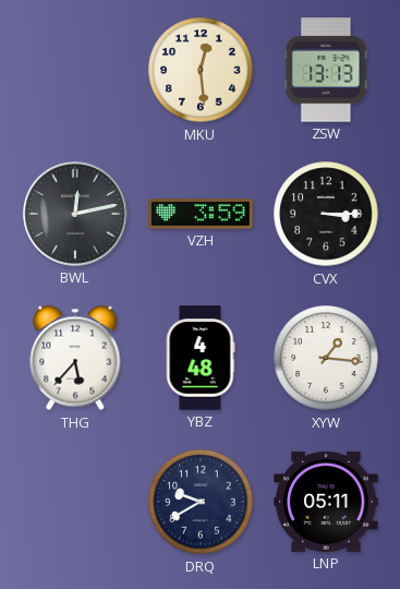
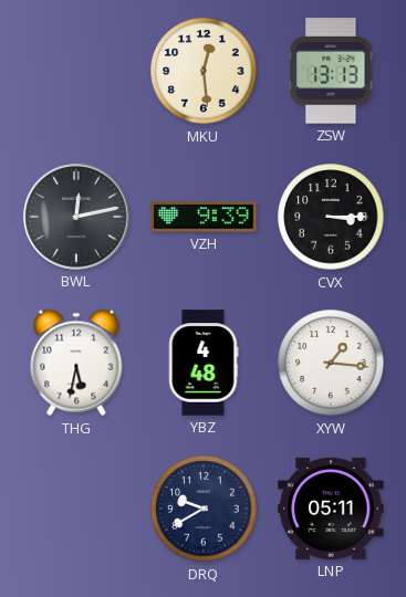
VZH: 3:59 -> 9:39 (204, 217)
THG: 5:37 -> 5:32 (76, 363)
